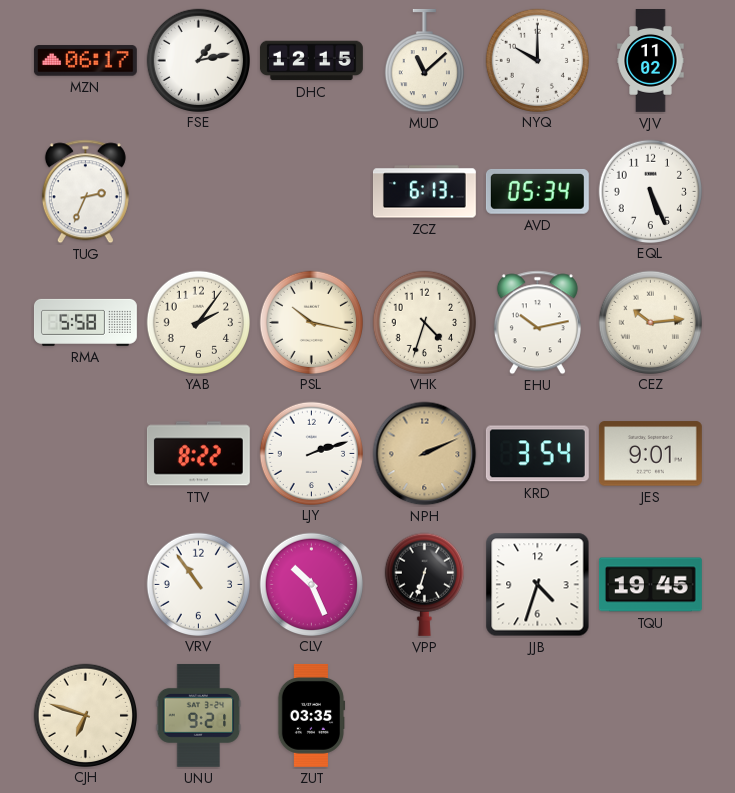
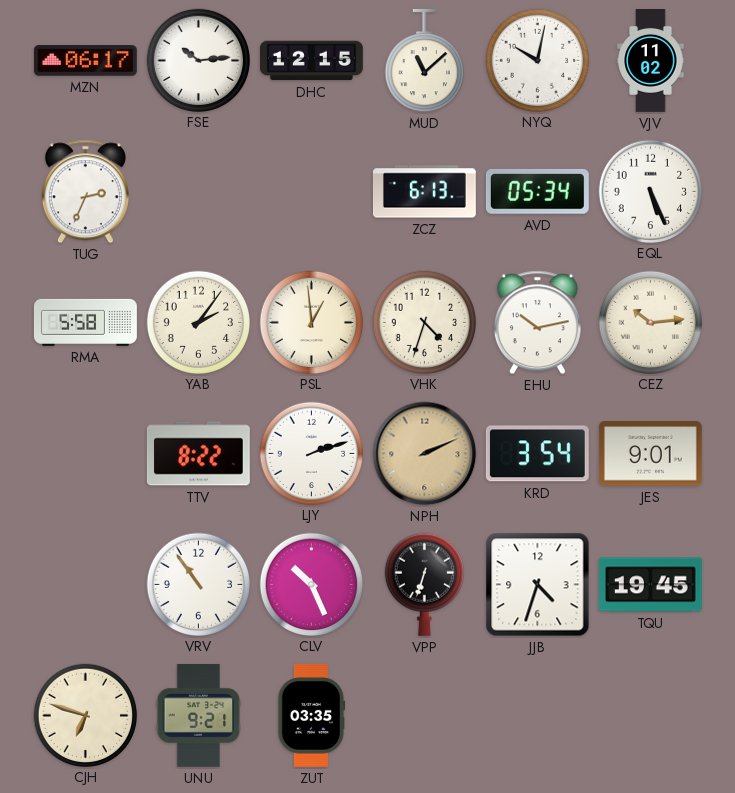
FSE: 1:13 -> 10:14 (198, 60)
NYQ: 10:00 -> 10:02 (537, 60)
PSL: 10:17 -> 12:59 (311, 322)
